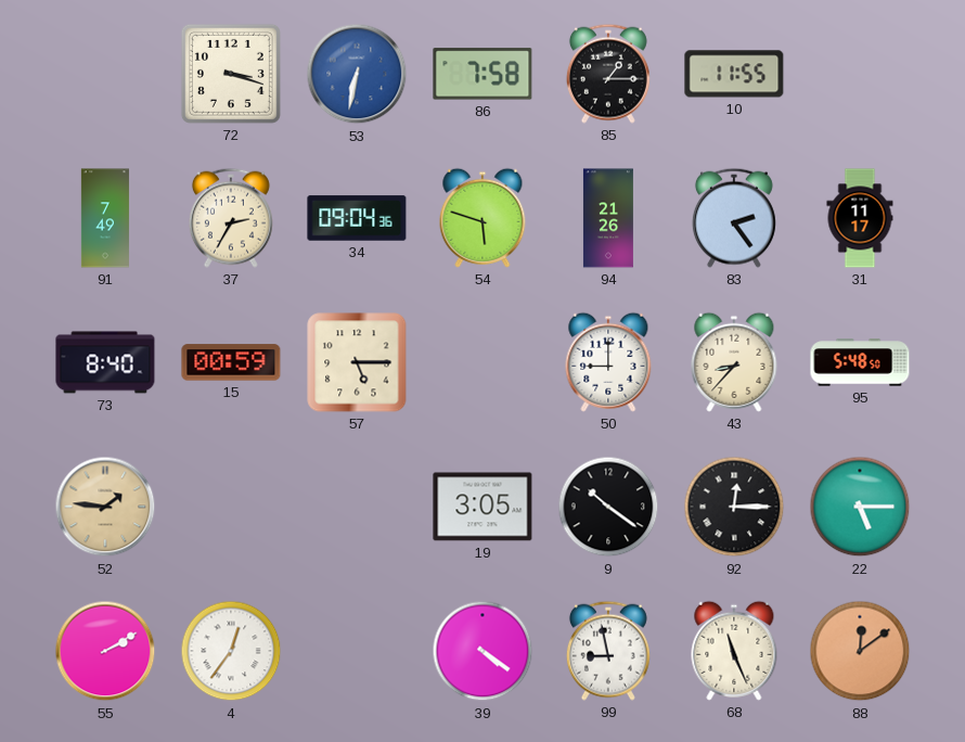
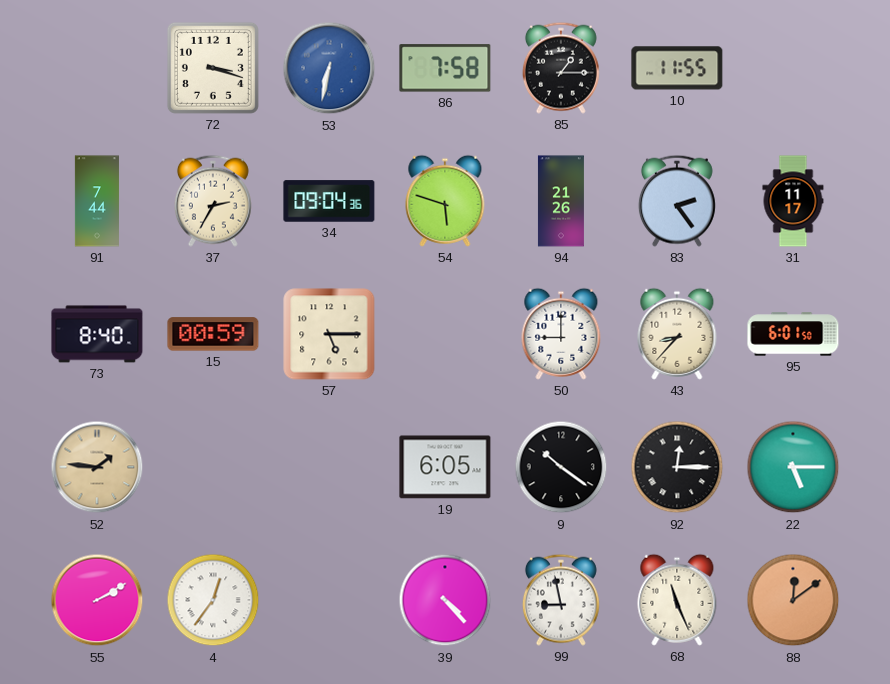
91: 7:49 -> 7:44 (97, 201)
95: 5:48 -> 6:01 (793, 334)
19: 3:05 -> 6:05 (445, 467)
39: 4:21 -> 4:23 (445, 600)
